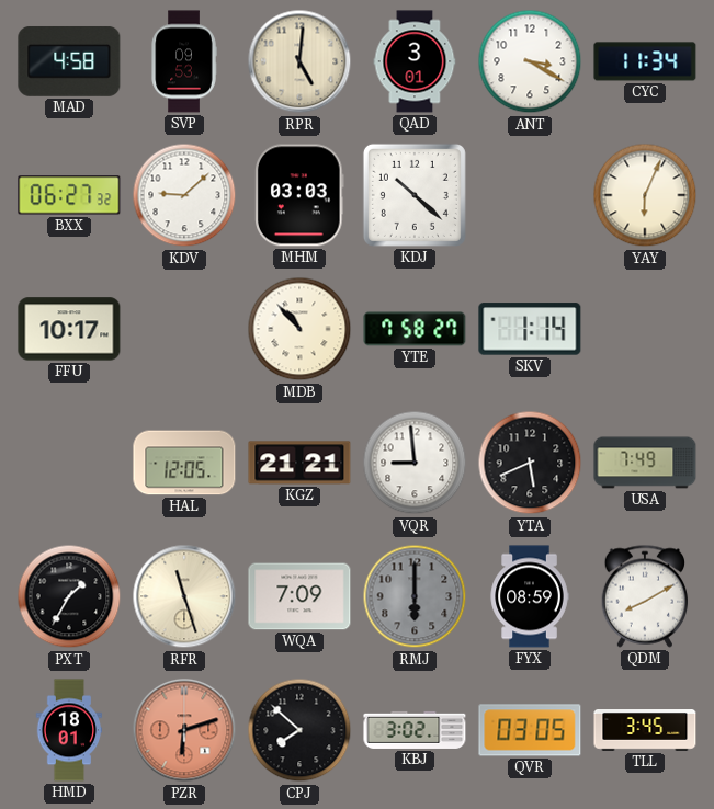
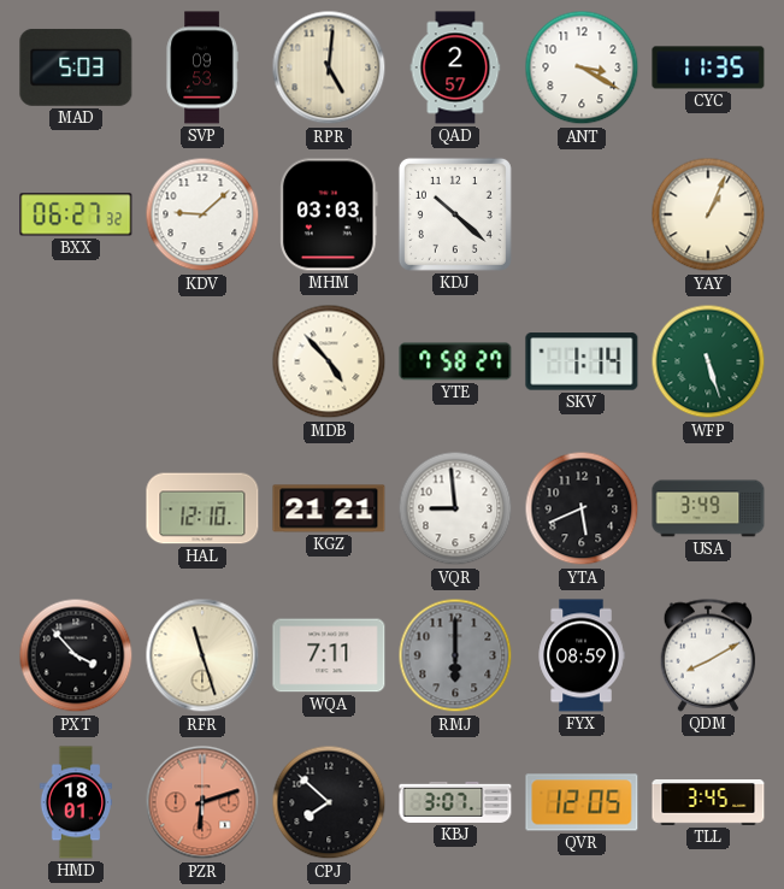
MAD: 4:58 -> 5:03 (76, 67)
QAD: 3:01 -> 2:57 (455, 67)
CYC: 11:34 -> 11:35 (708, 67)
YAY: 6:04 -> 1:04 (708, 214)
FFU: 10:17 -> none (69, 329)
MDB: 10:53 -> 4:53 (329, 361)
WFP: none -> 5:27 (708, 361)
HAL: 12:05 -> 12:10 (202, 508)
USA: 7:49 -> 3:49 (708, 508)
PXT: 1:35 -> 3:53 (76, 655)
WQA: 7:09 -> 7:11 (329, 655)
KBJ: 3:02 -> 3:07 (455, 802)
QVR: 03:05 -> 12:05 (582, 802)
